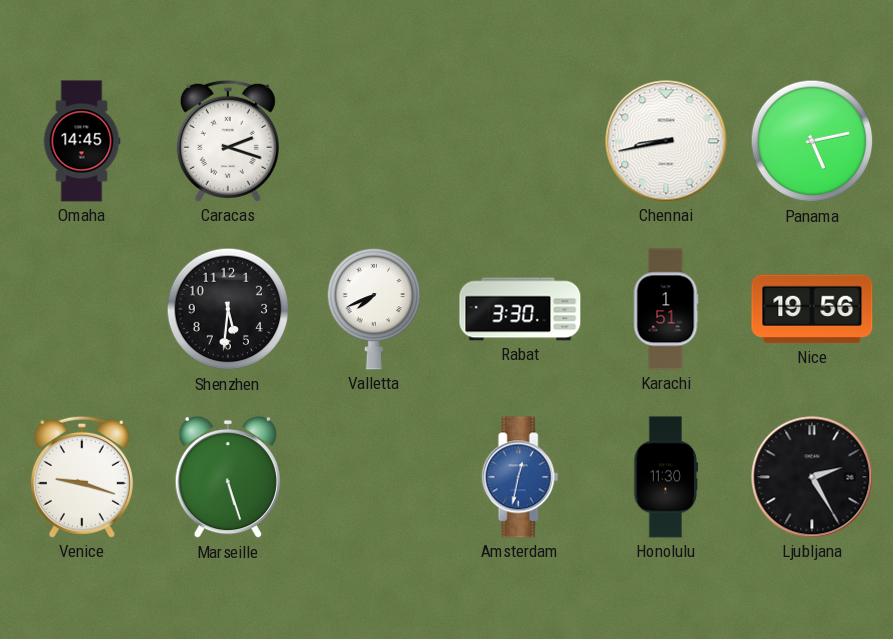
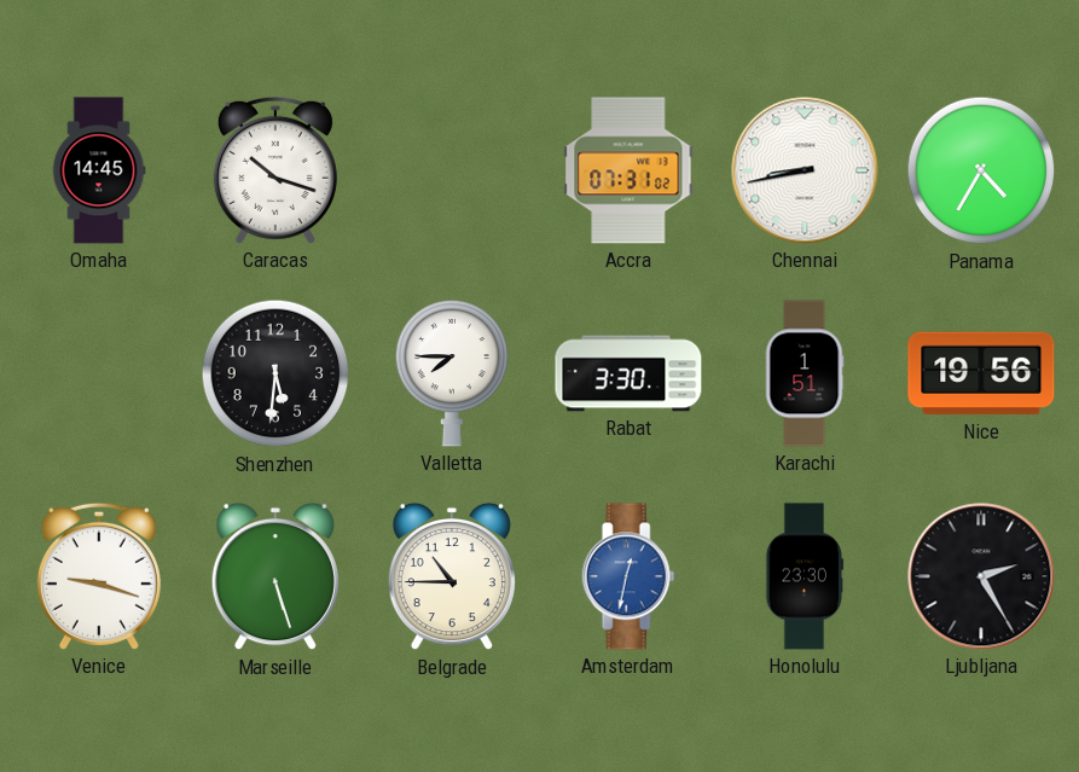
Caracas: 2:18 -> 10:18 (275, 170)
Accra: none -> 07:31 (628, 170)
Panama: 5:13 -> 4:35 (981, 170)
Valletta: 7:41 -> 7:45 (452, 373)
Belgrade: none -> 10:45 (452, 576)
Honolulu: 11:30 -> 23:30 (805, 576)
